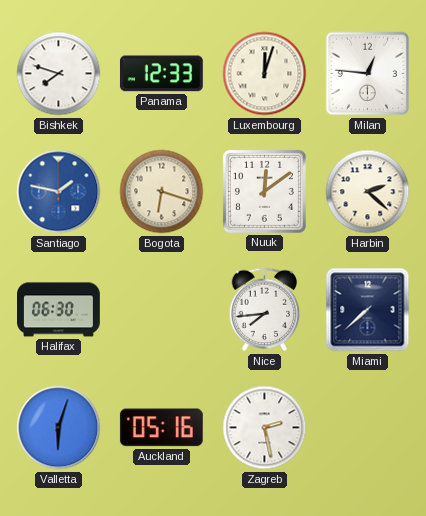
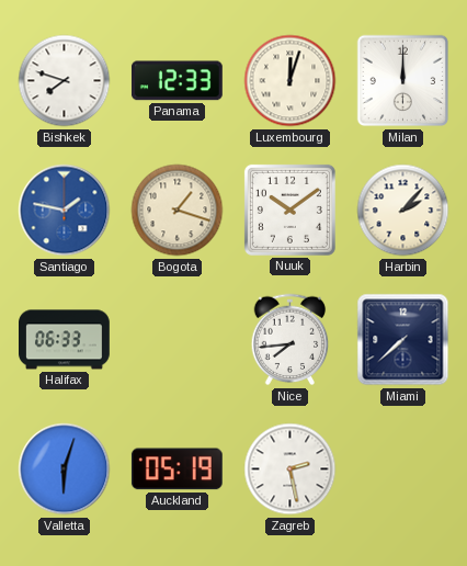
Milan: 12:46 -> 12:00 (403, 81)
Bogota: 6:18 -> 1:18 (178, 211)
Nuuk: 12:09 -> 10:09 (289, 210)
Harbin: 2:22 -> 2:07 (403, 211)
Halifax: 06:30 -> 06:33 (65, 340)
Auckland: 05:16 -> 05:19 (176, 469)
